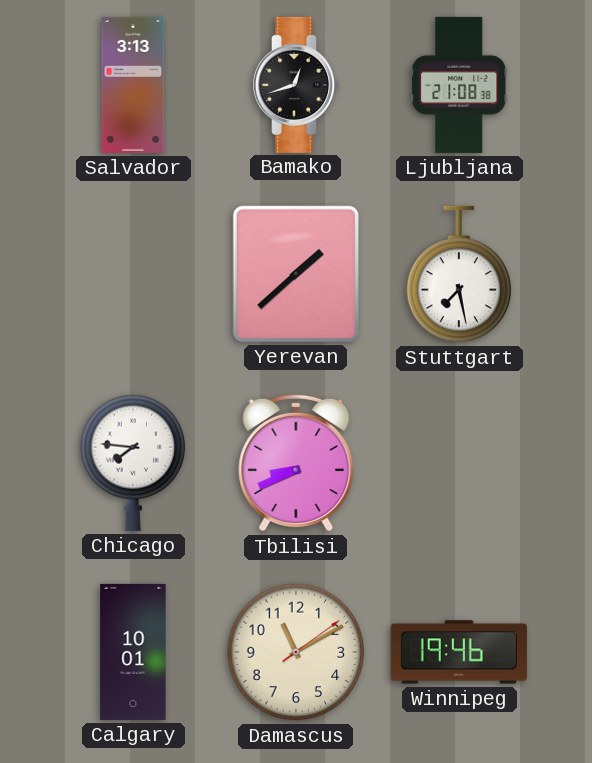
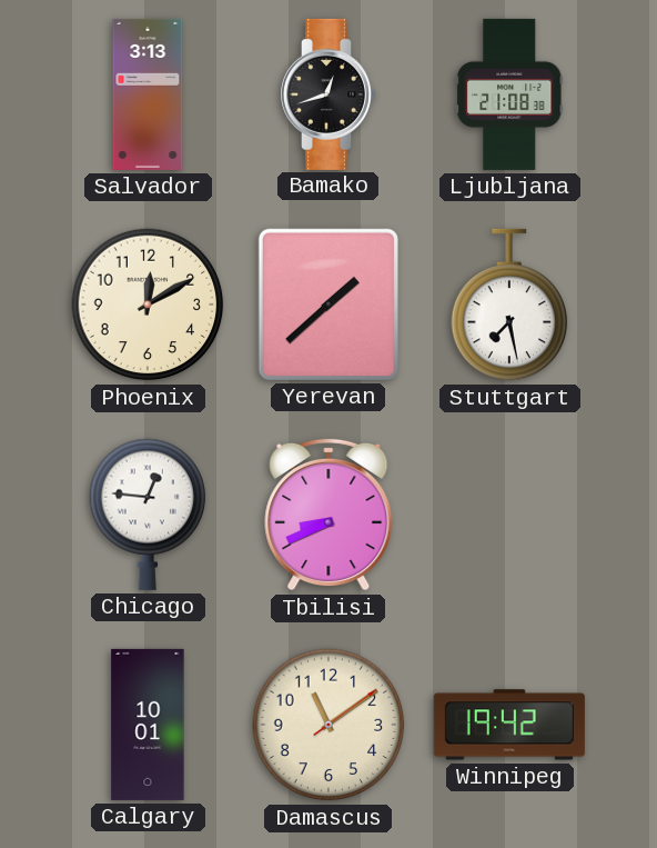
Phoenix: none -> 12:10 (148, 305)
Chicago: 7:46 -> 12:46 (148, 515)
Damascus: 11:10 -> 11:09 (328, 725)
Winnipeg: 19:46 -> 19:42 (509, 725)
